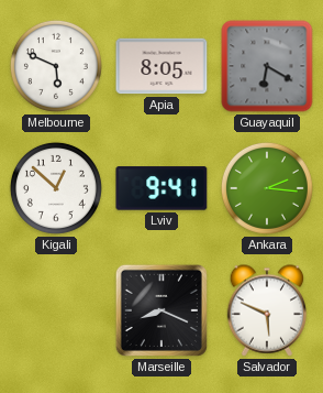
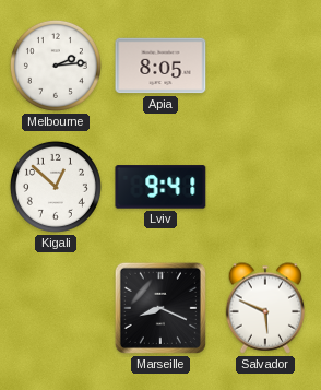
Melbourne: 5:49 -> 2:14 (56, 66)
Guayaquil: 6:20 -> none (267, 66)
Ankara: 2:16 -> none (267, 188)
